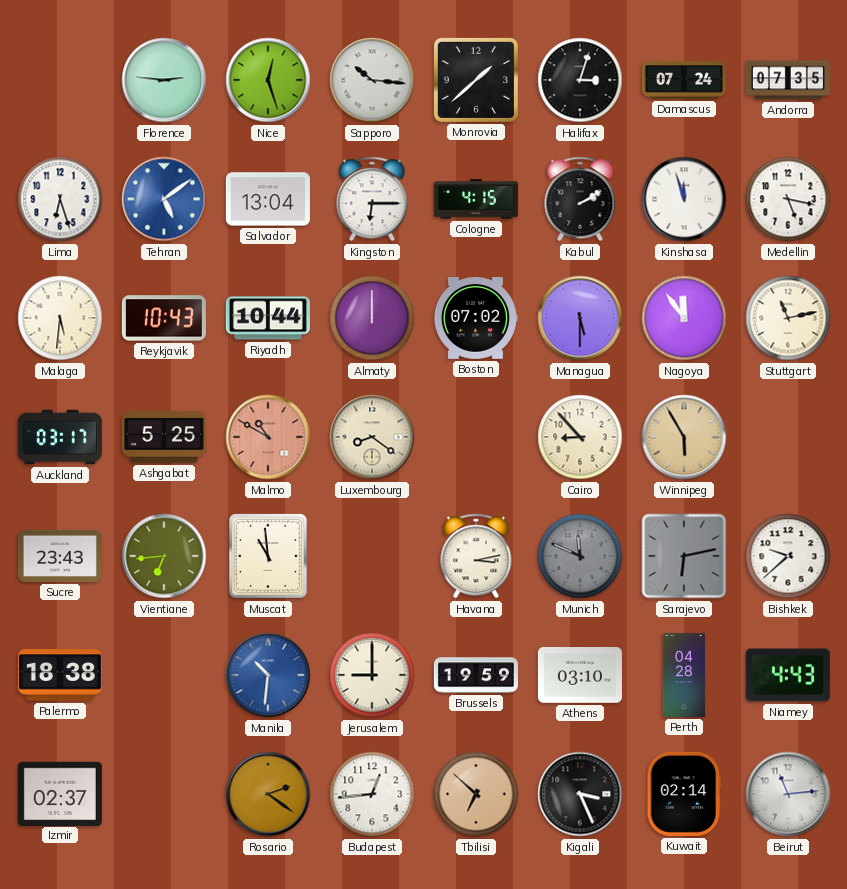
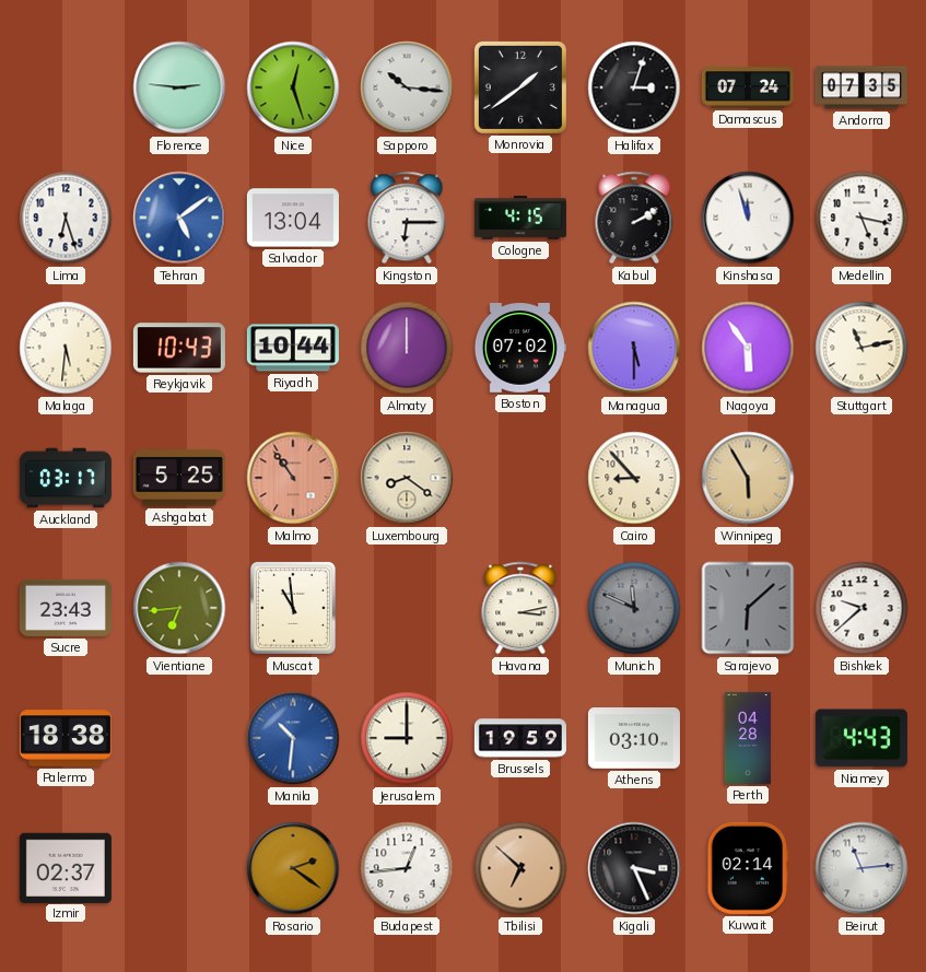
Monrovia: 1:38 -> 1:39 (520, 87)
Nagoya: 11:54 -> 5:54 (748, 348)
Malmo: 10:50 -> 10:54 (293, 478)
Sarajevo: 6:13 -> 6:08 (748, 608)
